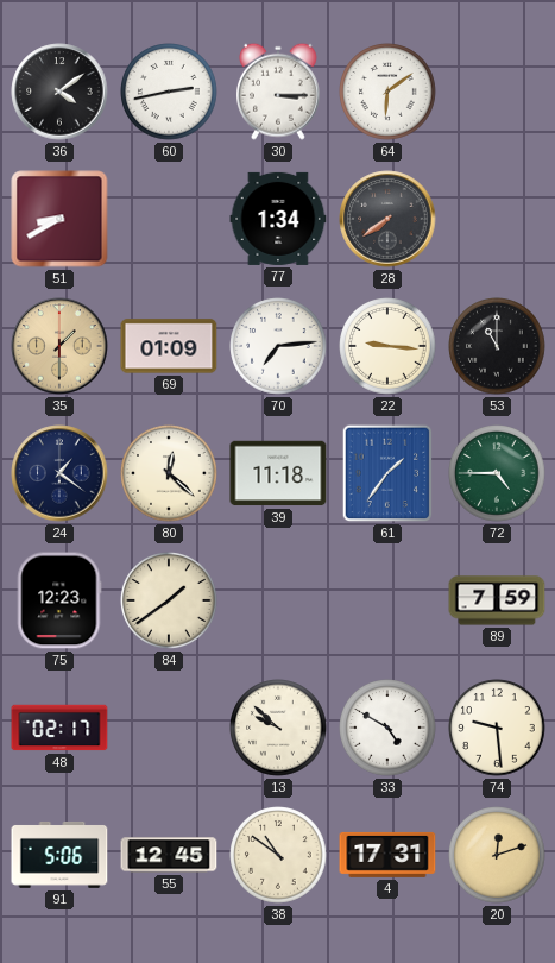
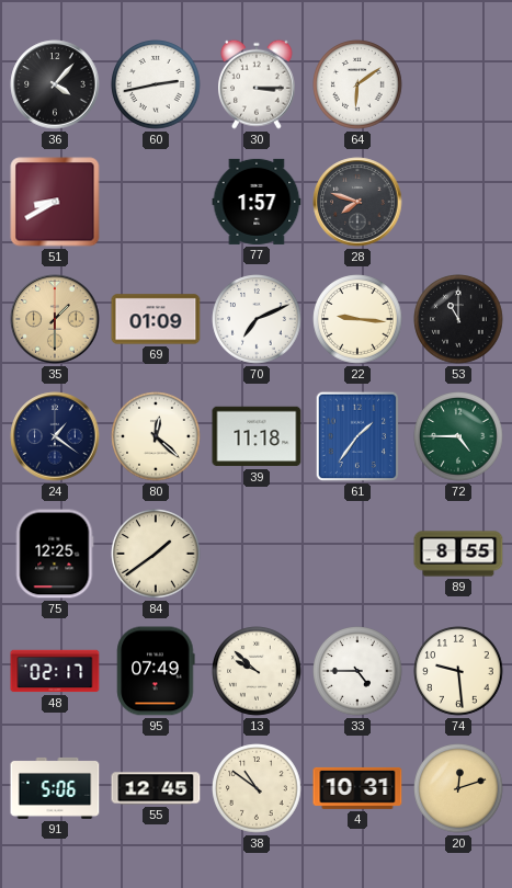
36: 4:09 -> 4:07 (55, 84)
77: 1:34 -> 1:57 (257, 202)
28: 7:39 -> 7:48 (357, 202)
70: 7:14 -> 7:11 (257, 319)
75: 12:23 -> 12:25 (55, 554)
89: 7:59 -> 8:55 (458, 554)
95: none -> 07:49 (156, 671)
33: 4:50 -> 4:45 (357, 671)
4: 17:31 -> 10:31 (357, 788)
